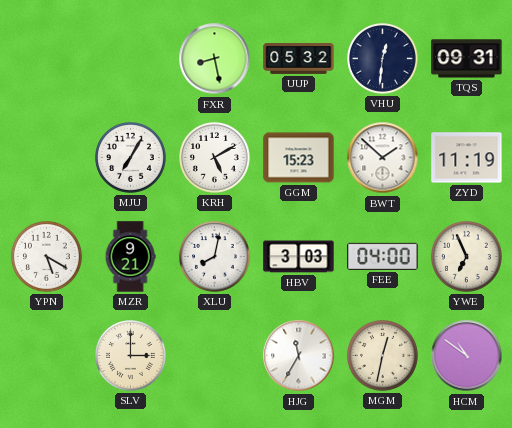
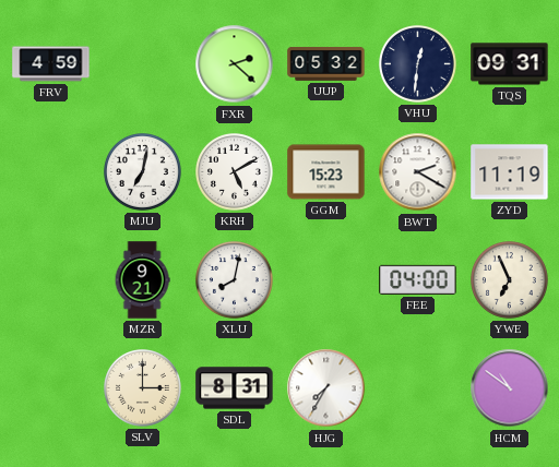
FRV: none -> 4:59 (51, 64)
FXR: 8:28 -> 2:22 (235, 64)
MJU: 7:05 -> 7:02 (143, 172)
BWT: 1:52 -> 2:20 (418, 172)
YPN: 5:20 -> none (47, 257)
HBV: 3:03 -> none (299, 257)
SDL: none -> 8:31 (235, 388)
HJG: 11:35 -> 7:35 (326, 388)
MGM: 12:32 -> none (383, 356)
